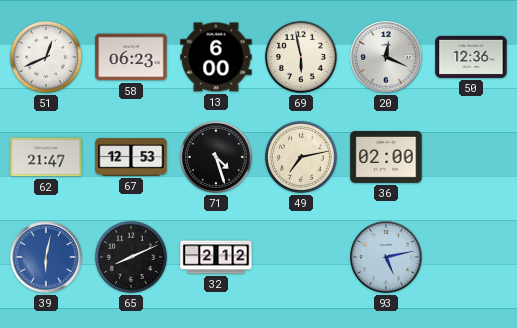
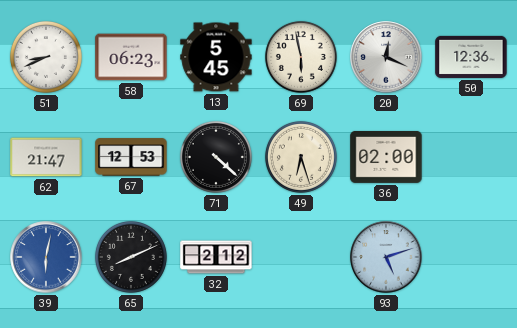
51: 12:41 -> 8:41 (46, 57)
13: 6:00 -> 5:45 (216, 57)
71: 4:27 -> 4:22 (216, 157)
49: 7:13 -> 6:27 (301, 157)
93: 5:13 -> 5:12 (386, 257)
